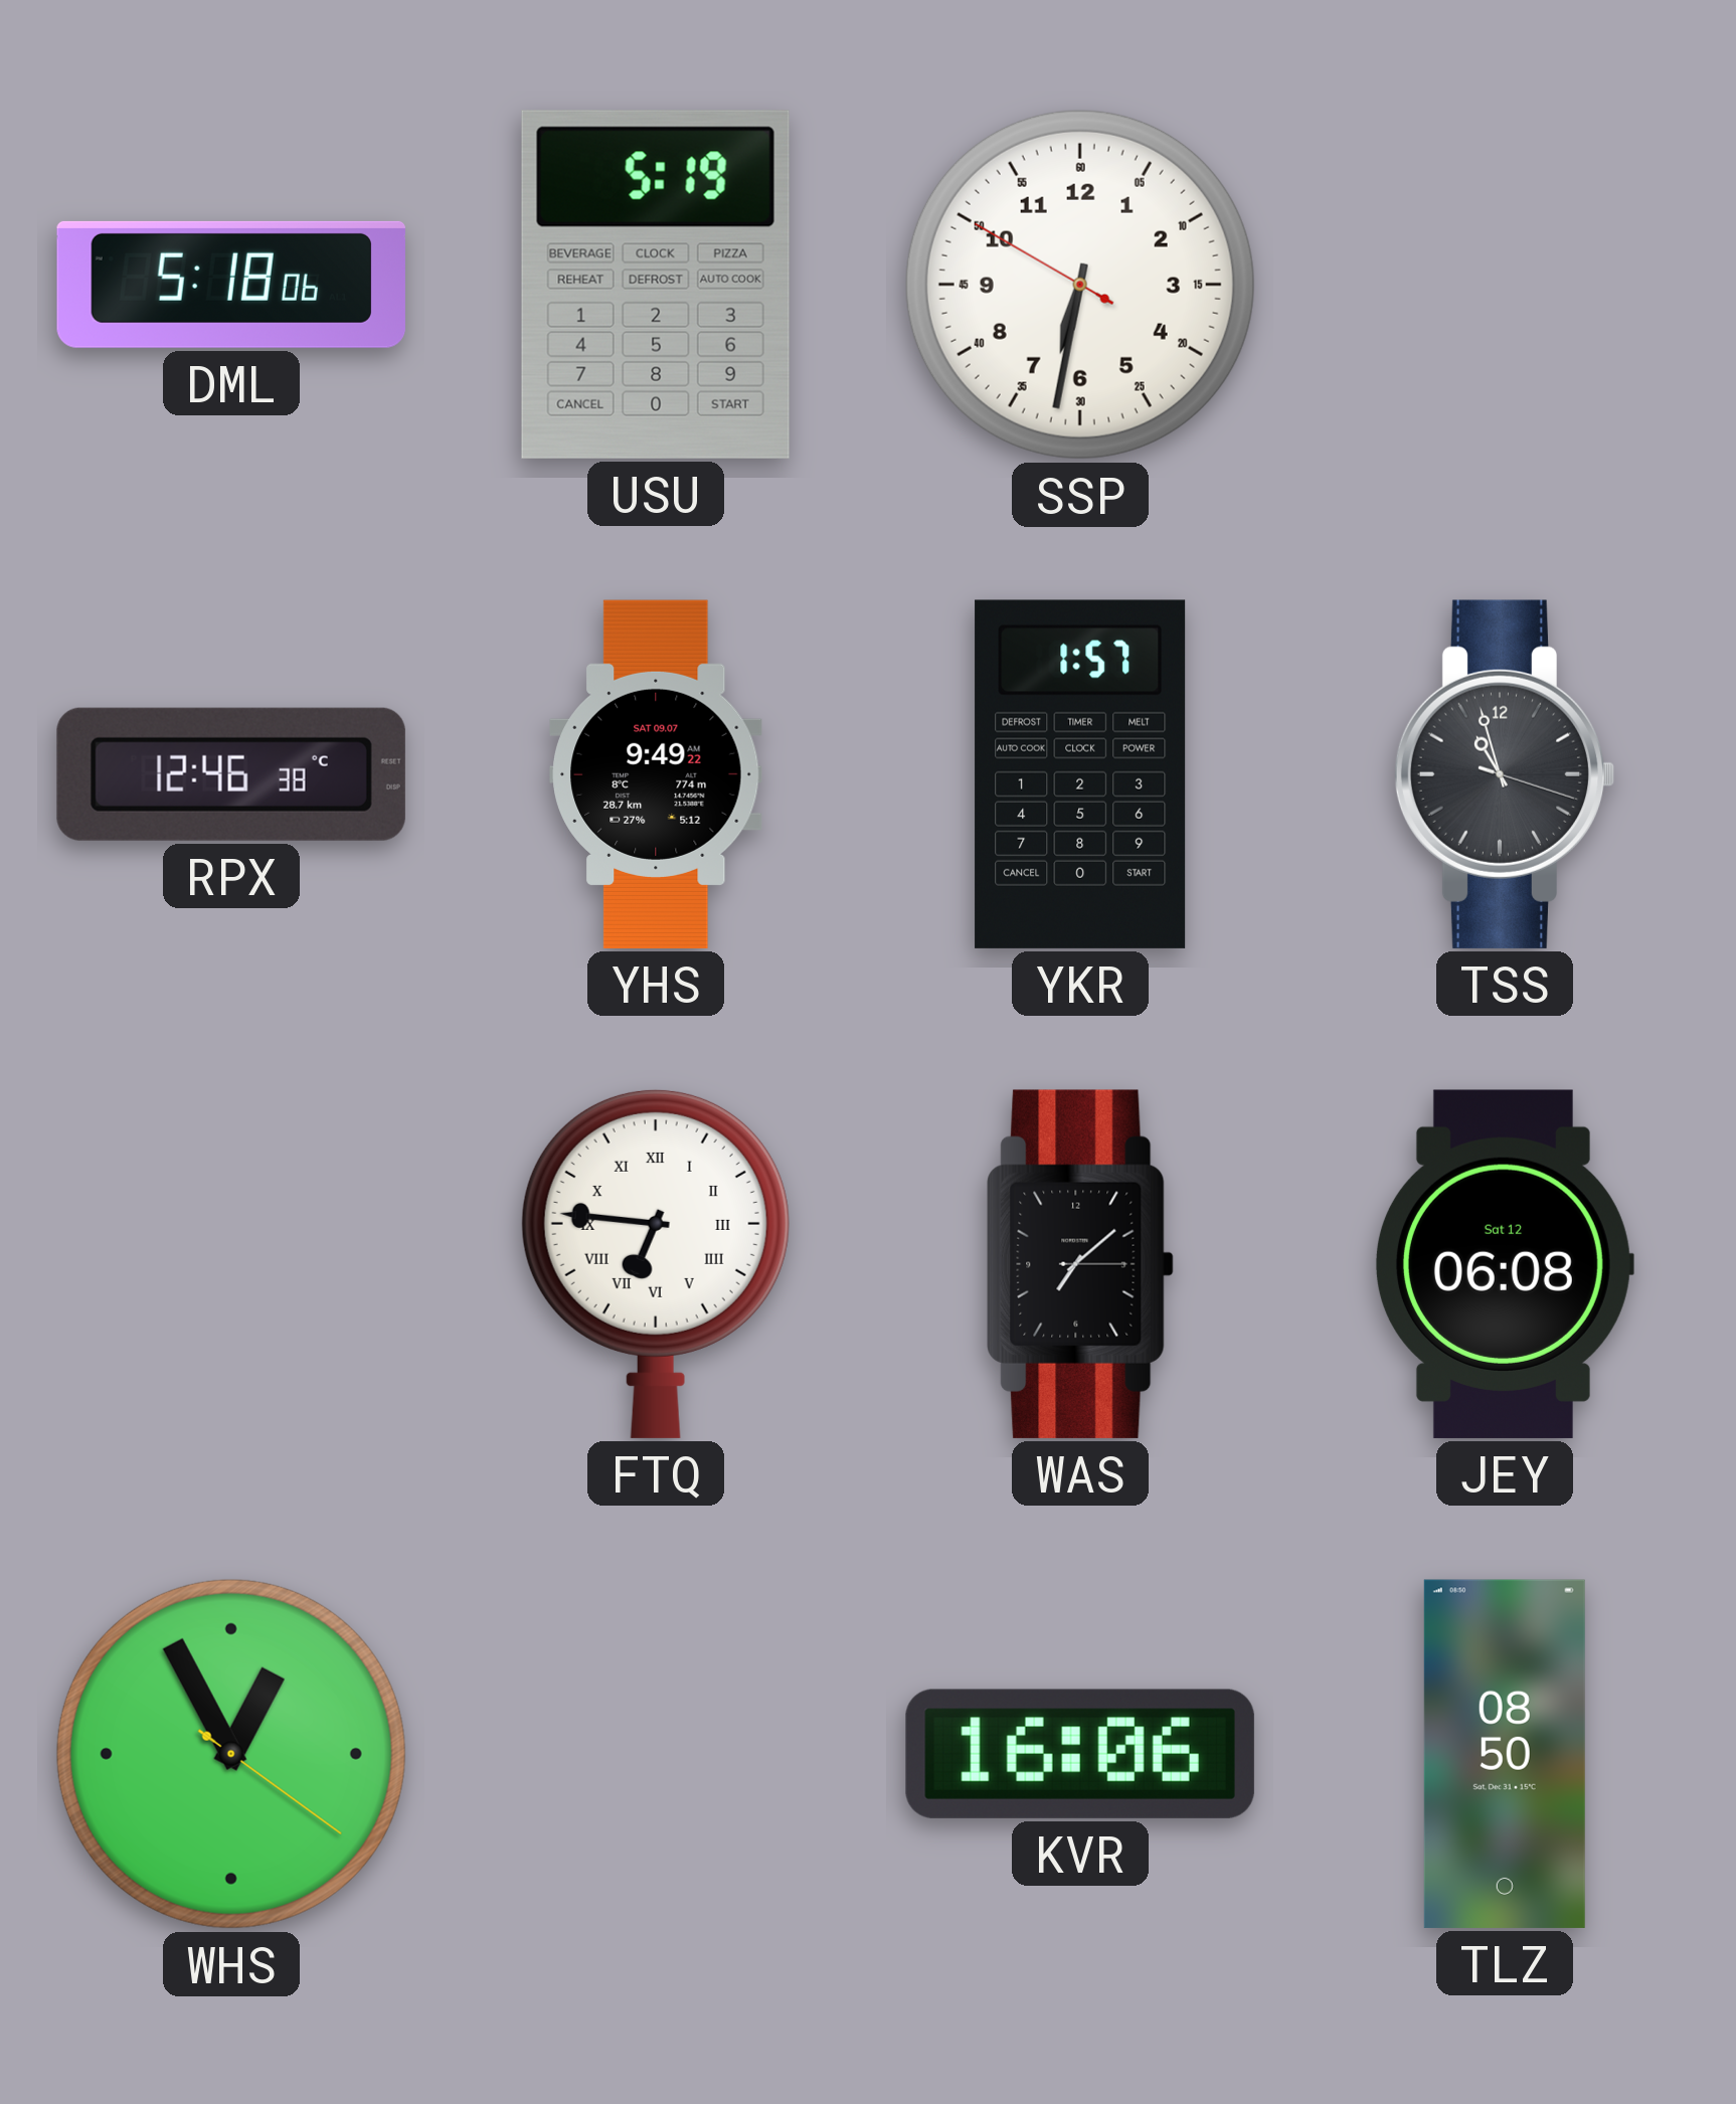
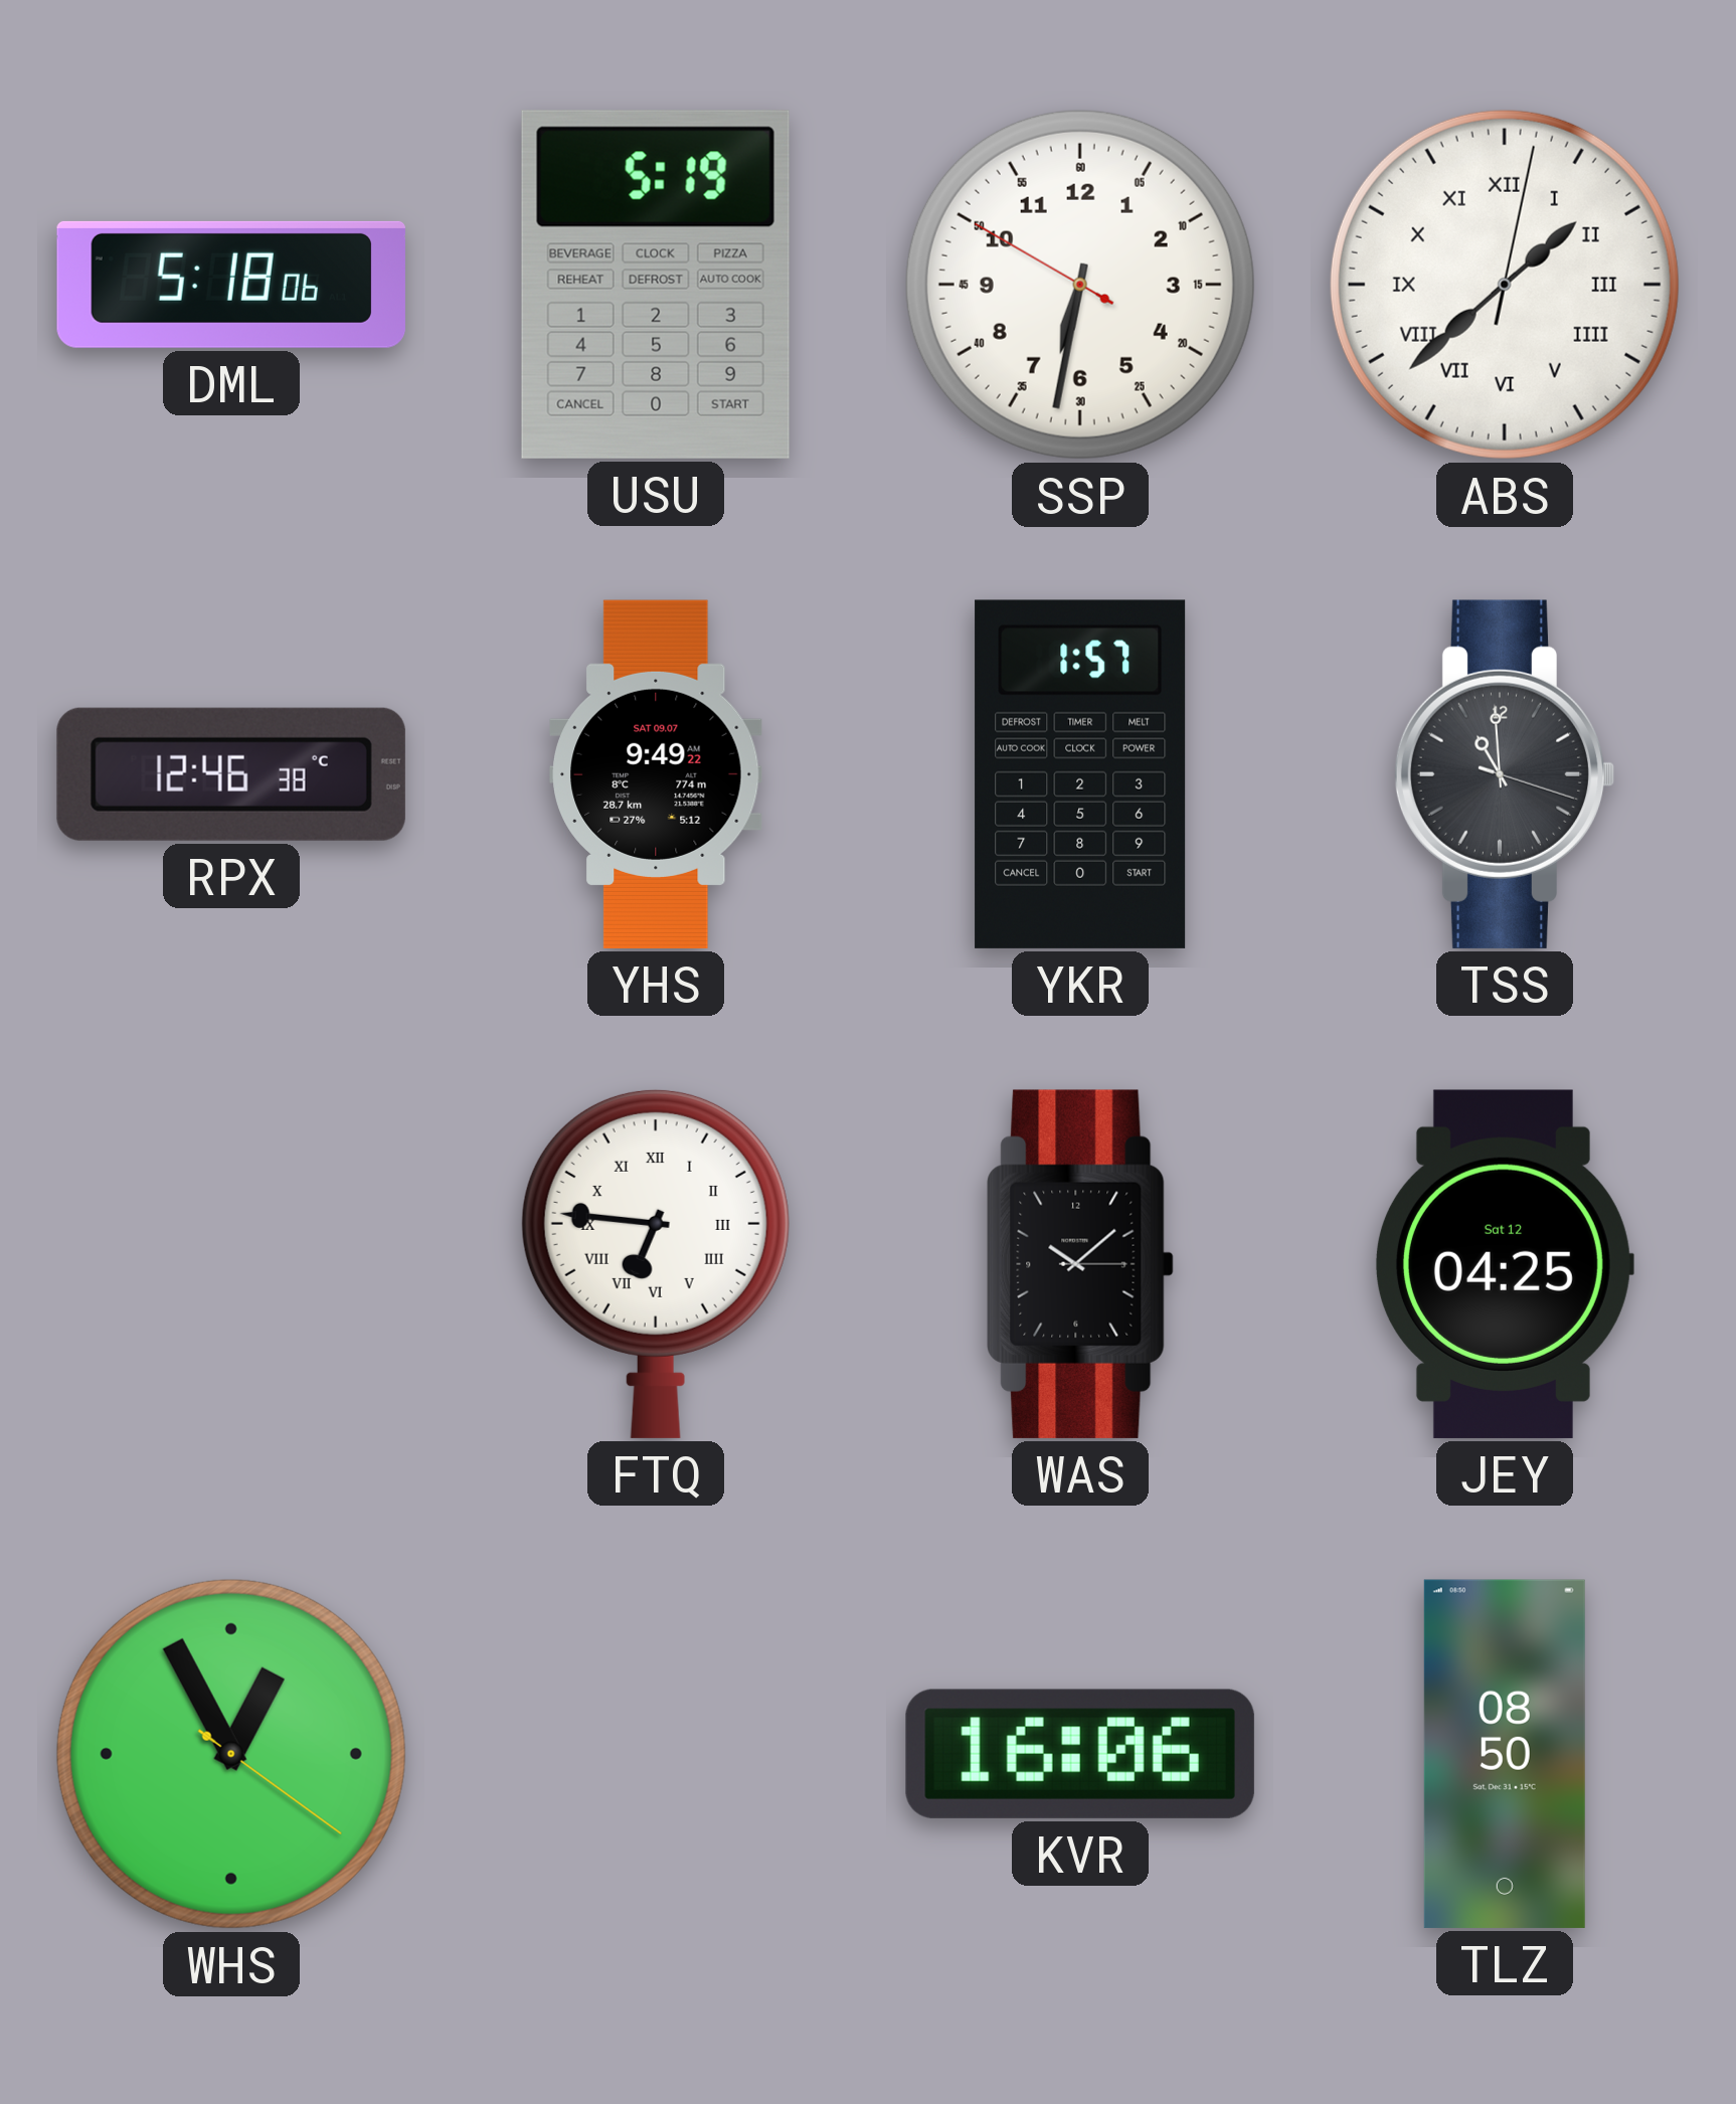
ABS: none -> 1:38 (1505, 285)
TSS: 10:57 -> 10:59 (1505, 774)
WAS: 7:08 -> 10:08 (1080, 1264)
JEY: 06:08 -> 04:25 (1504, 1264)
